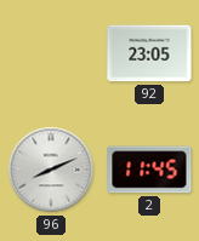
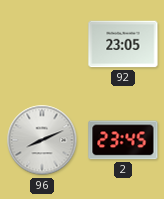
2: 11:45 -> 23:45 (123, 140)
